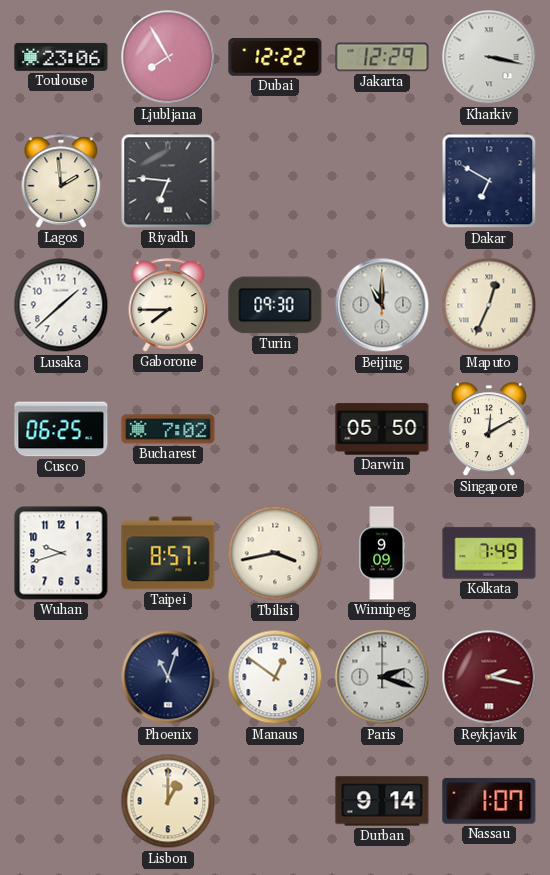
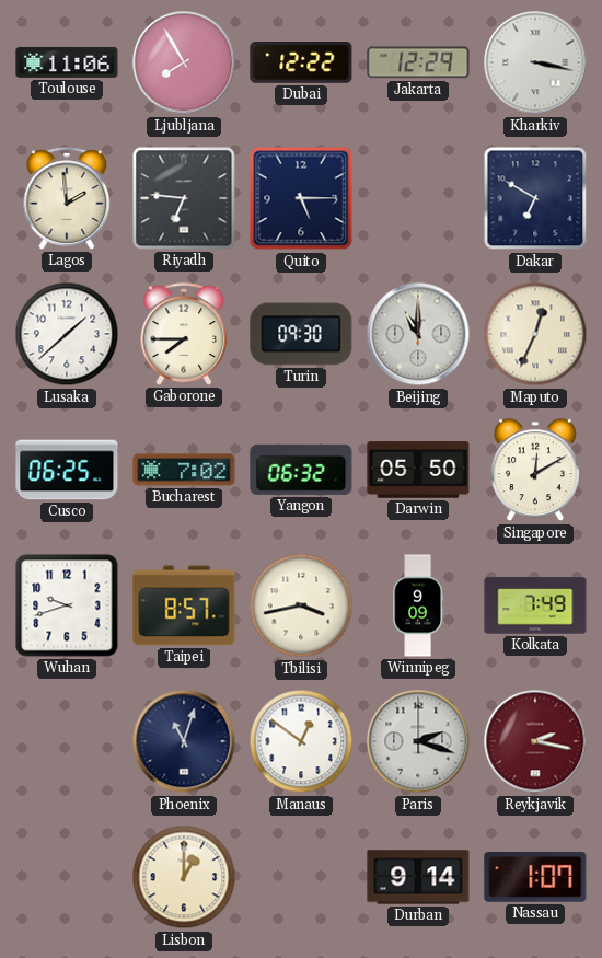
Toulouse: 23:06 -> 11:06 (67, 62)
Quito: none -> 5:15 (301, 198)
Yangon: none -> 06:32 (301, 470)
